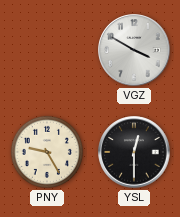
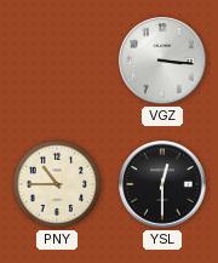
VGZ: 3:50 -> 3:16 (162, 61)
PNY: 9:25 -> 10:45 (57, 184)
